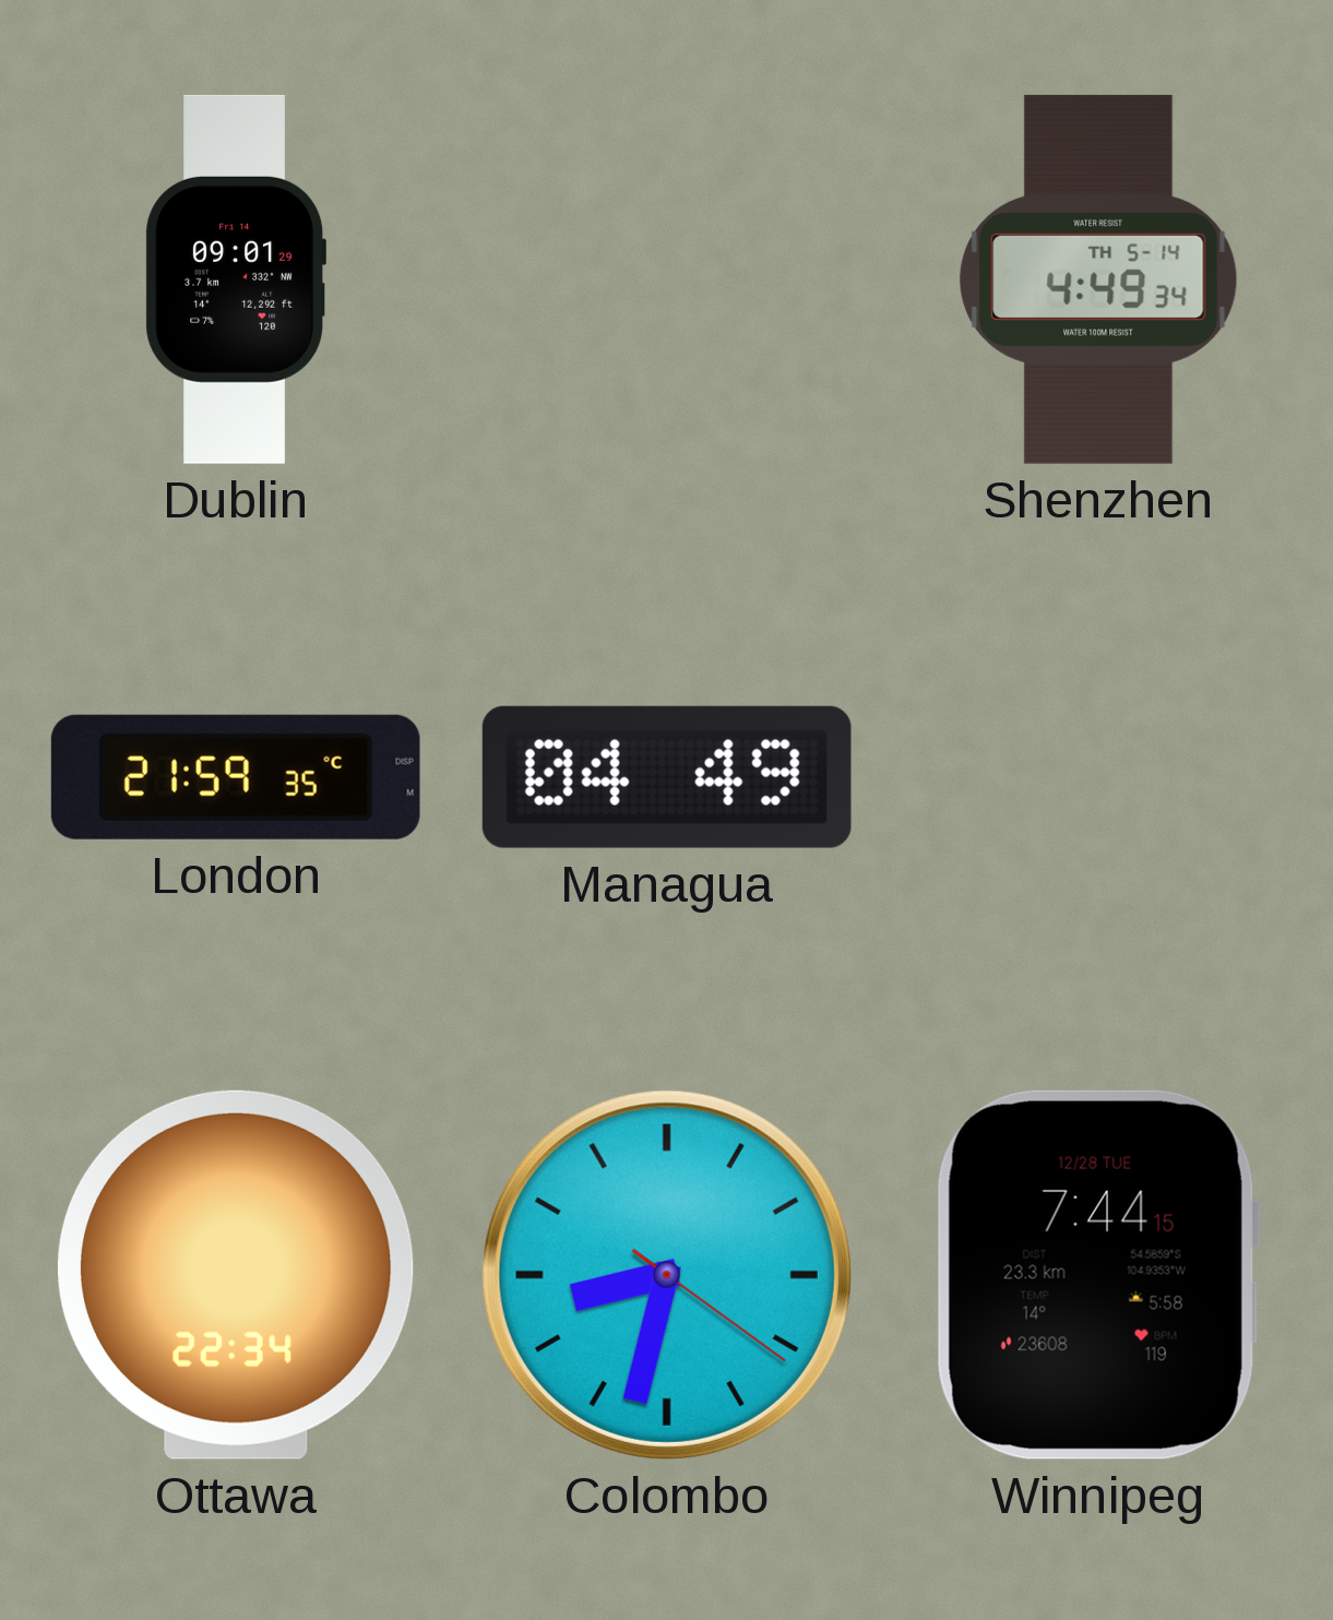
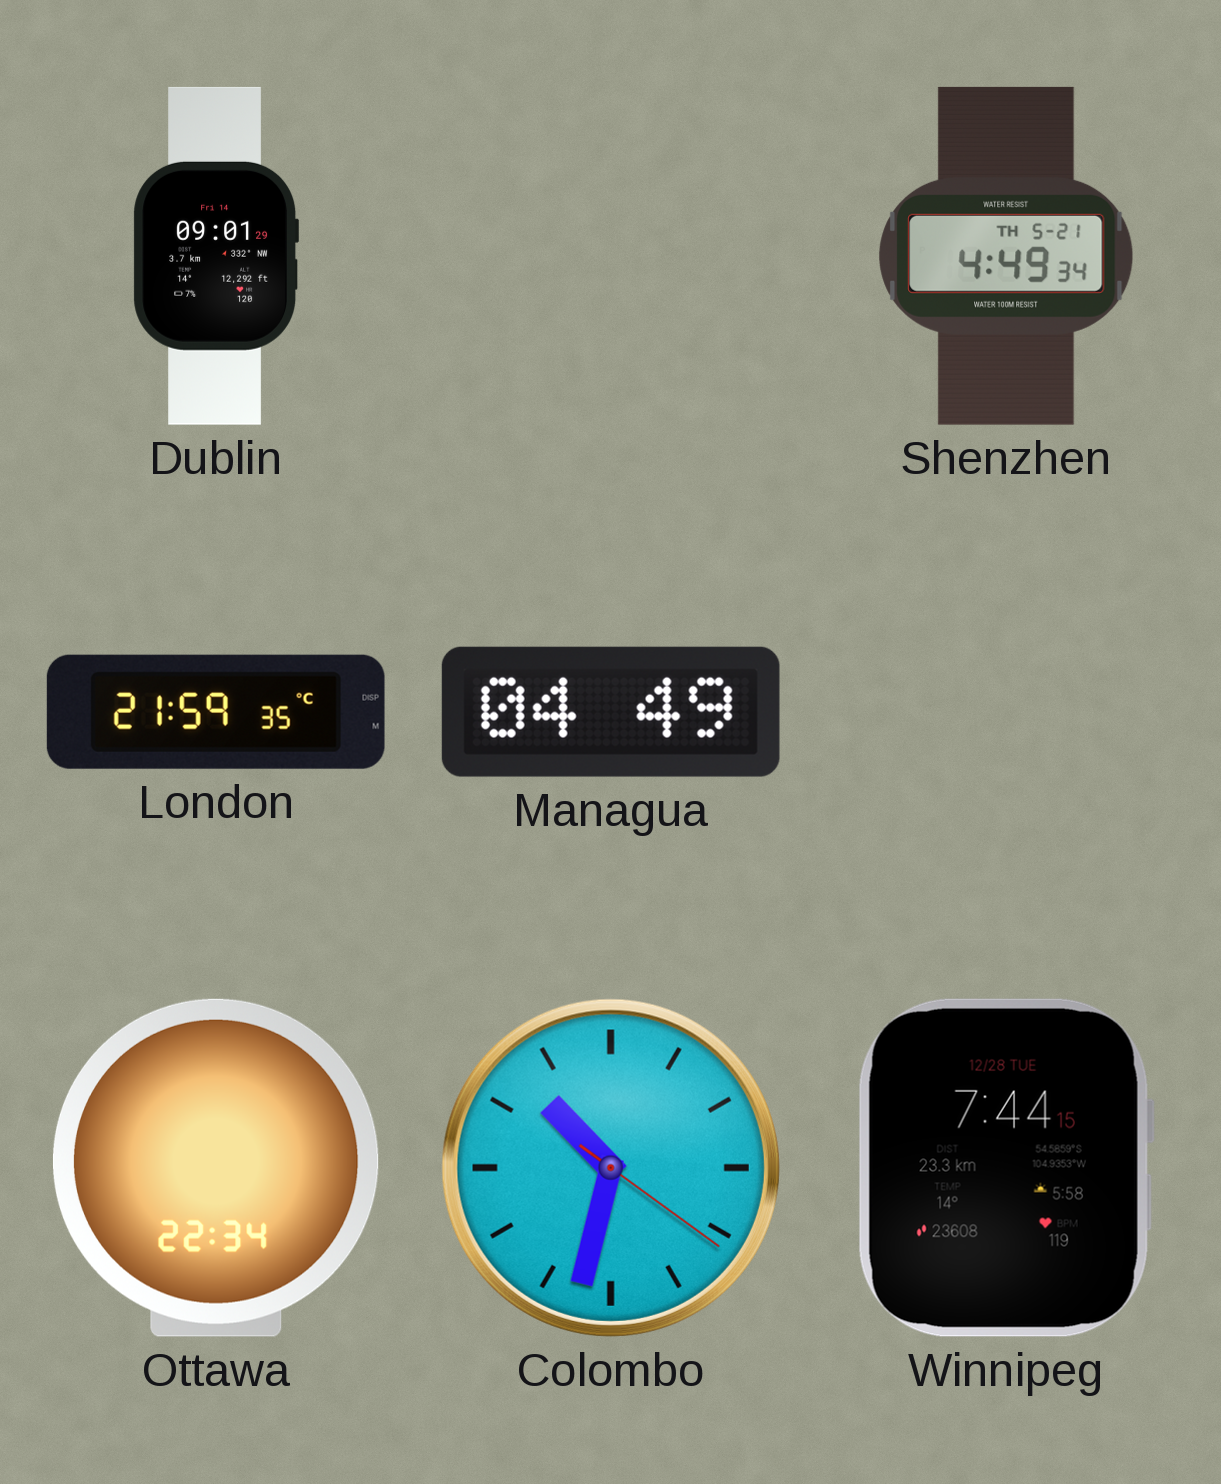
Shenzhen date: TH 5-14 -> TH 5-21 (1006, 256)
Colombo: 8:32 -> 10:32 (611, 1168)
